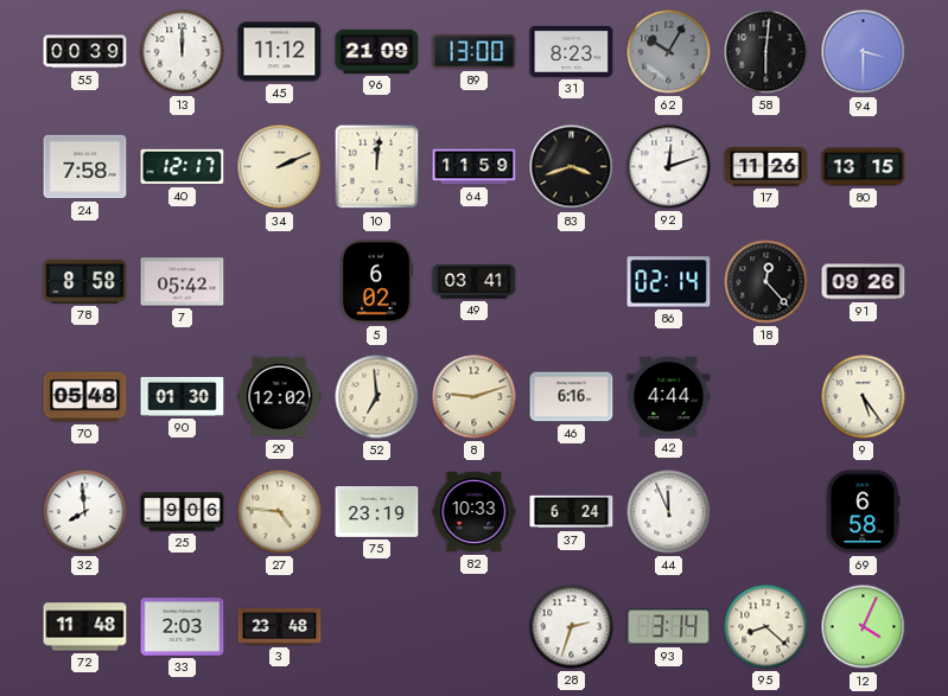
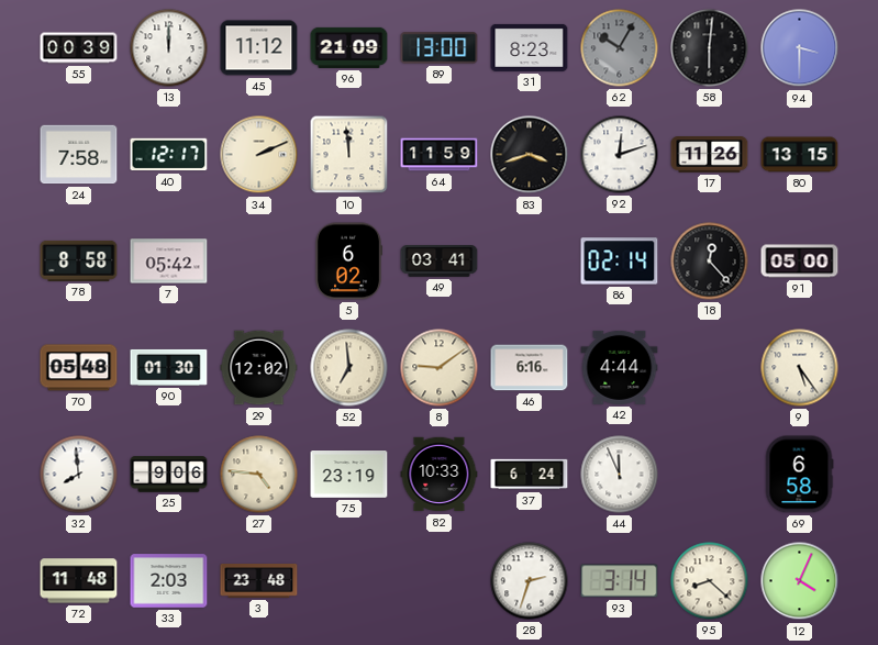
10: 12:01 -> 11:59 (349, 155)
91: 09:26 -> 05:00 (800, 262)
8: 9:12 -> 9:09 (440, 368)
